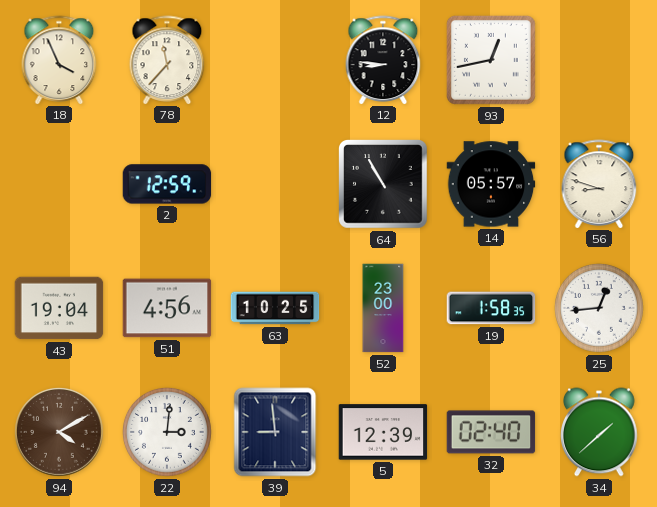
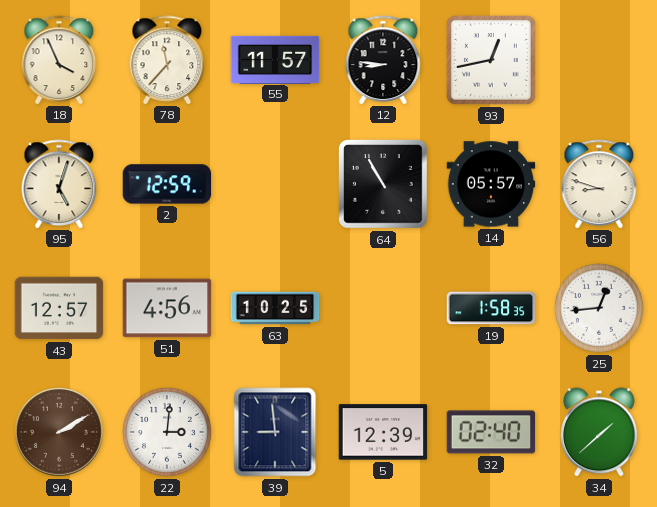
55: none -> 11:57 (275, 59)
95: none -> 5:03 (59, 184)
43: 19:04 -> 12:57 (59, 308)
52: 23:00 -> none (383, 308)
94: 4:10 -> 2:10 (59, 432)
